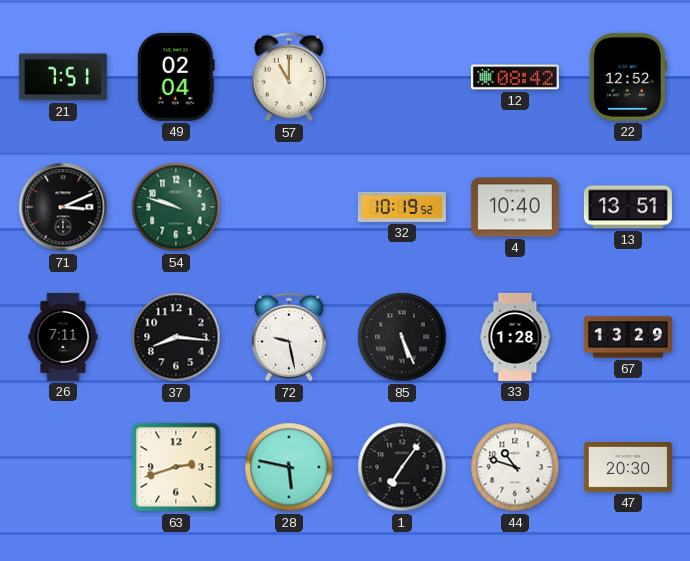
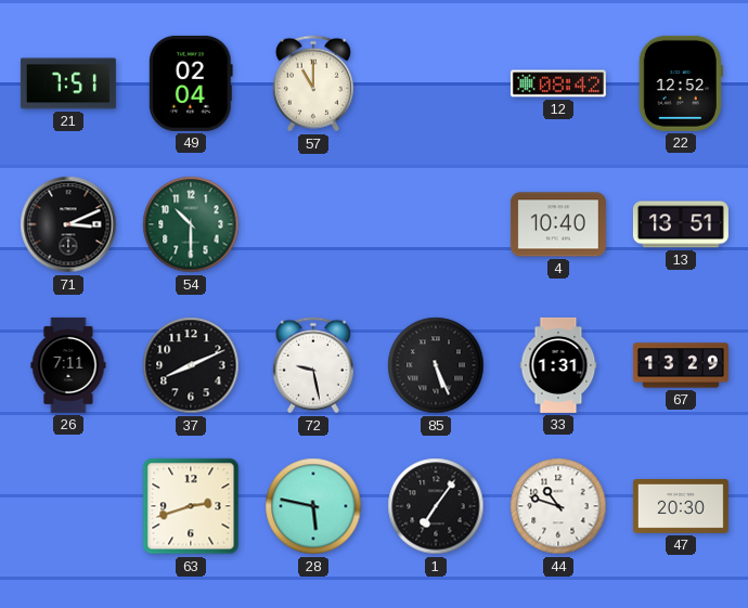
54: 9:48 -> 10:30 (191, 224)
32: 10:19 -> none (402, 207)
37: 8:16 -> 8:11 (191, 365)
33: 1:28 -> 1:31 (558, 365)
